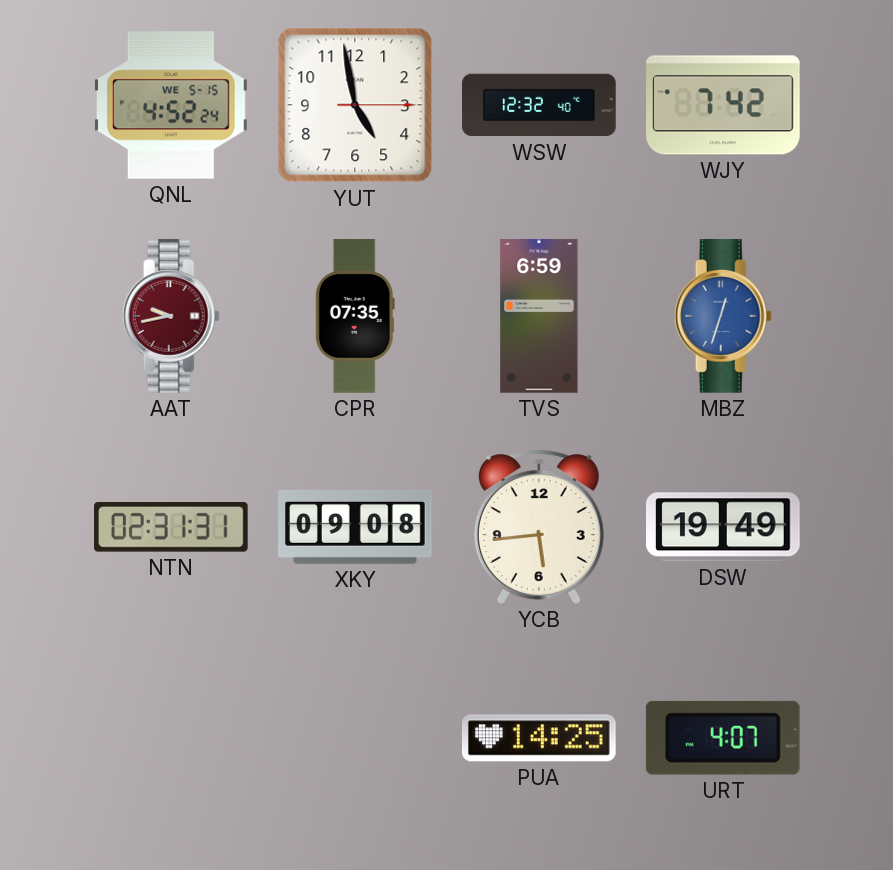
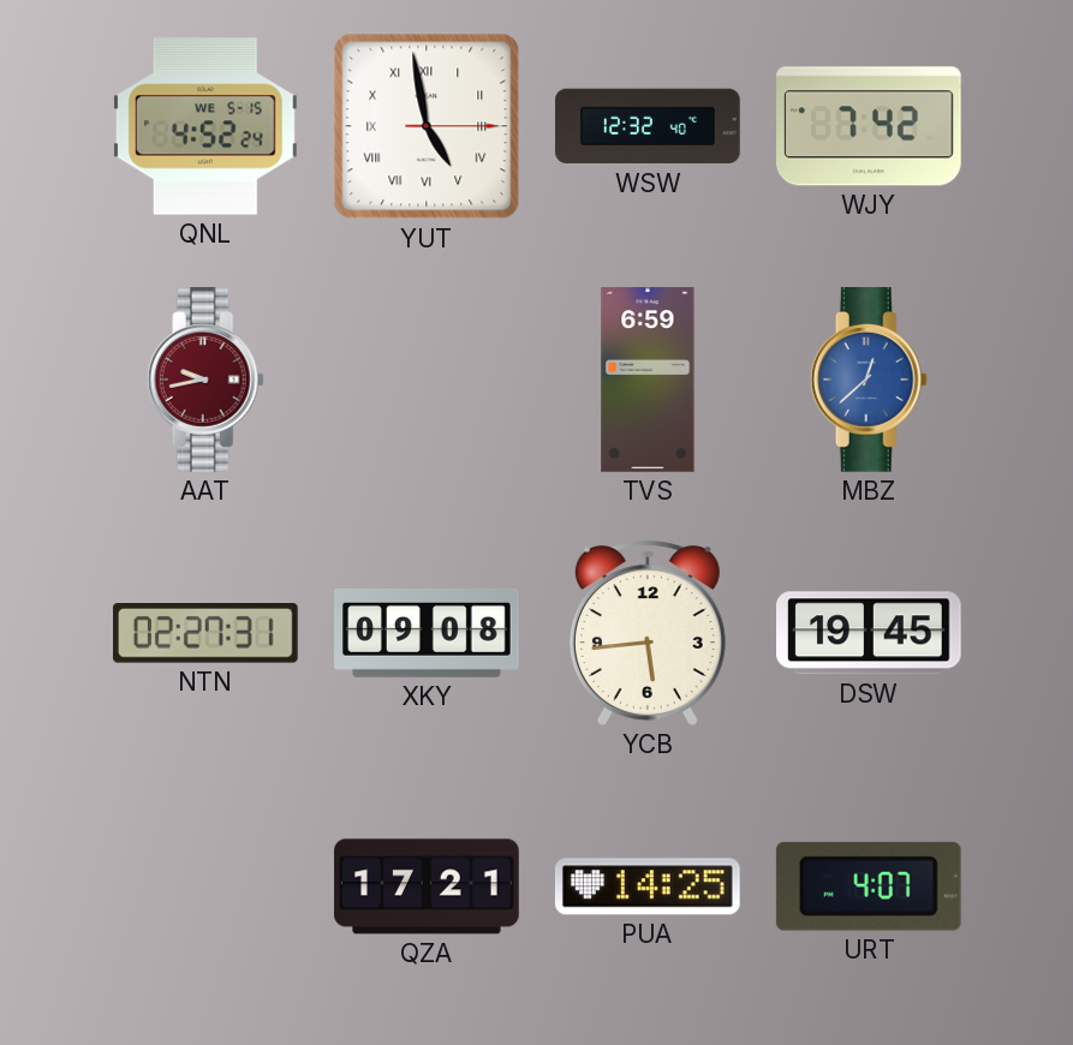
YUT numerals: Arabic -> Roman (427, 126)
CPR: 07:35 -> none (355, 316)
MBZ: 12:33 -> 12:38 (869, 381)
NTN: 02:31 -> 02:27 (207, 633)
DSW: 19:49 -> 19:45 (870, 633)
QZA: none -> 17:21 (427, 886)
